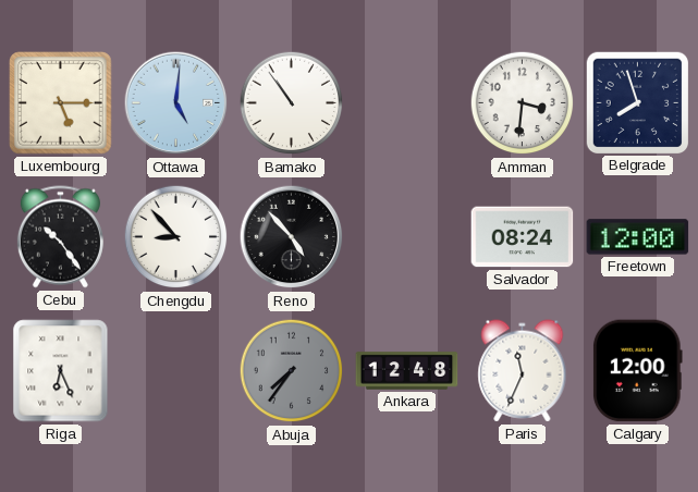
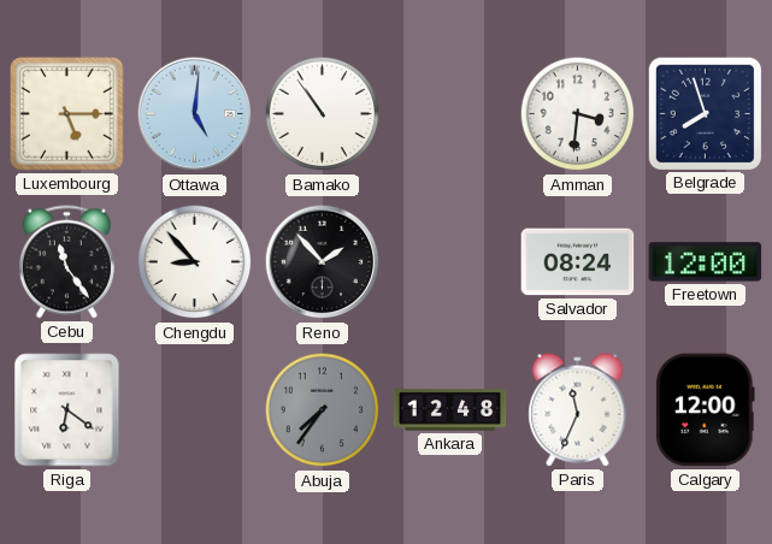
Cebu: 10:24 -> 11:24 (66, 262)
Reno: 4:53 -> 1:53 (323, 262)
Riga: 6:26 -> 6:21 (67, 410)
